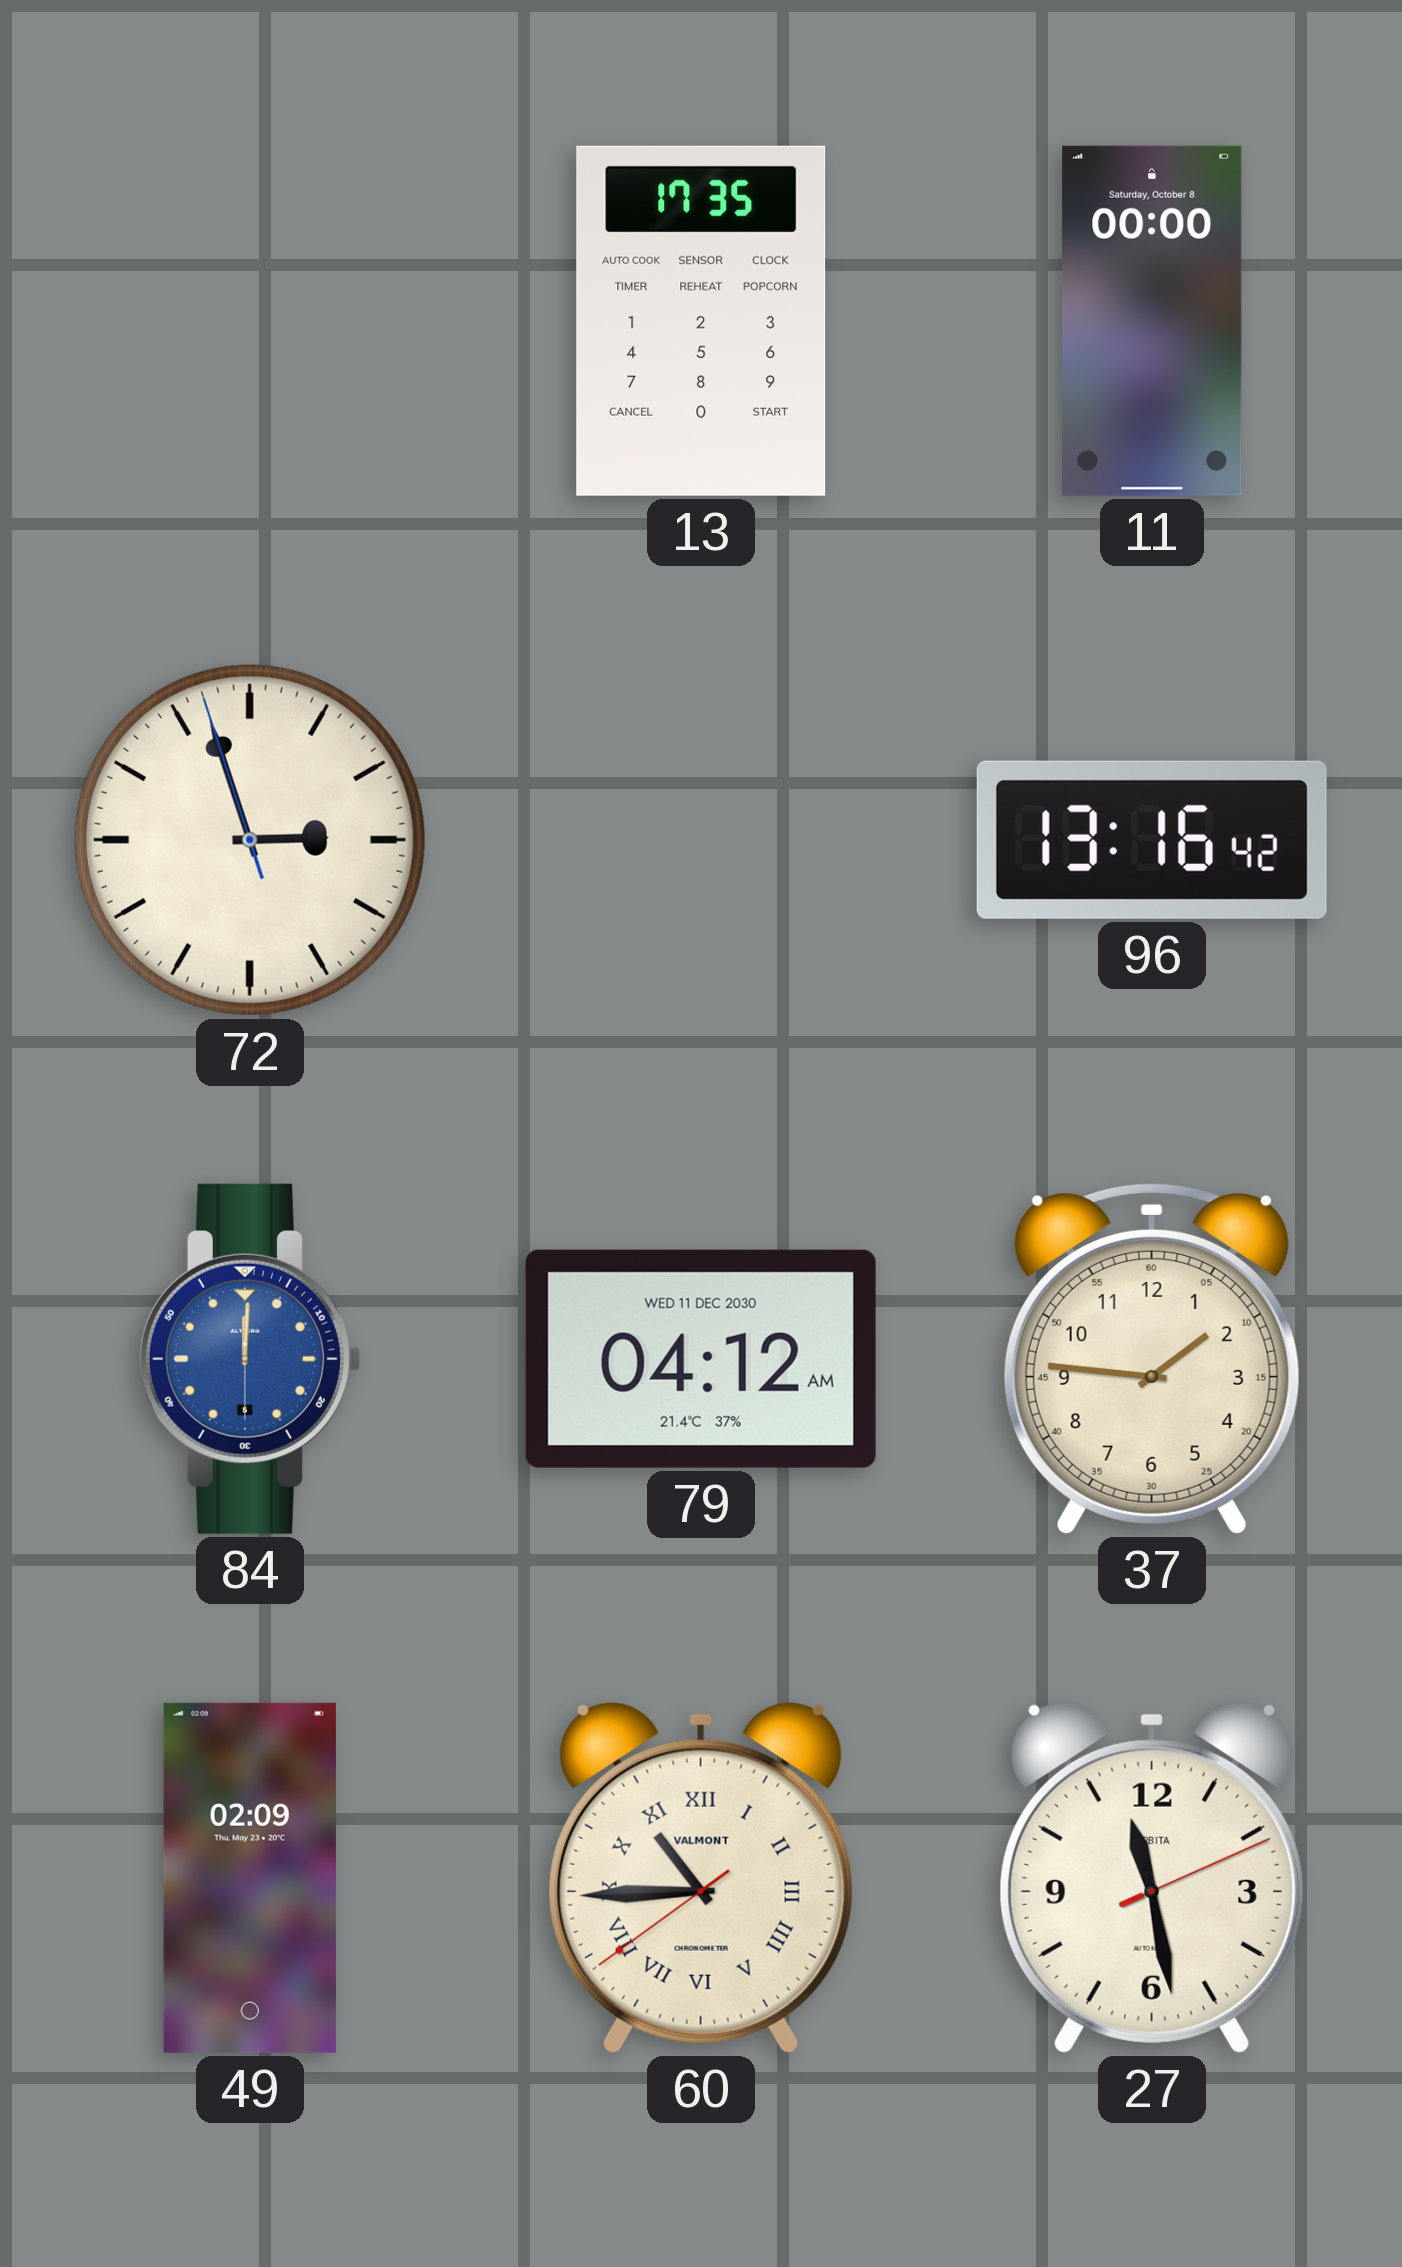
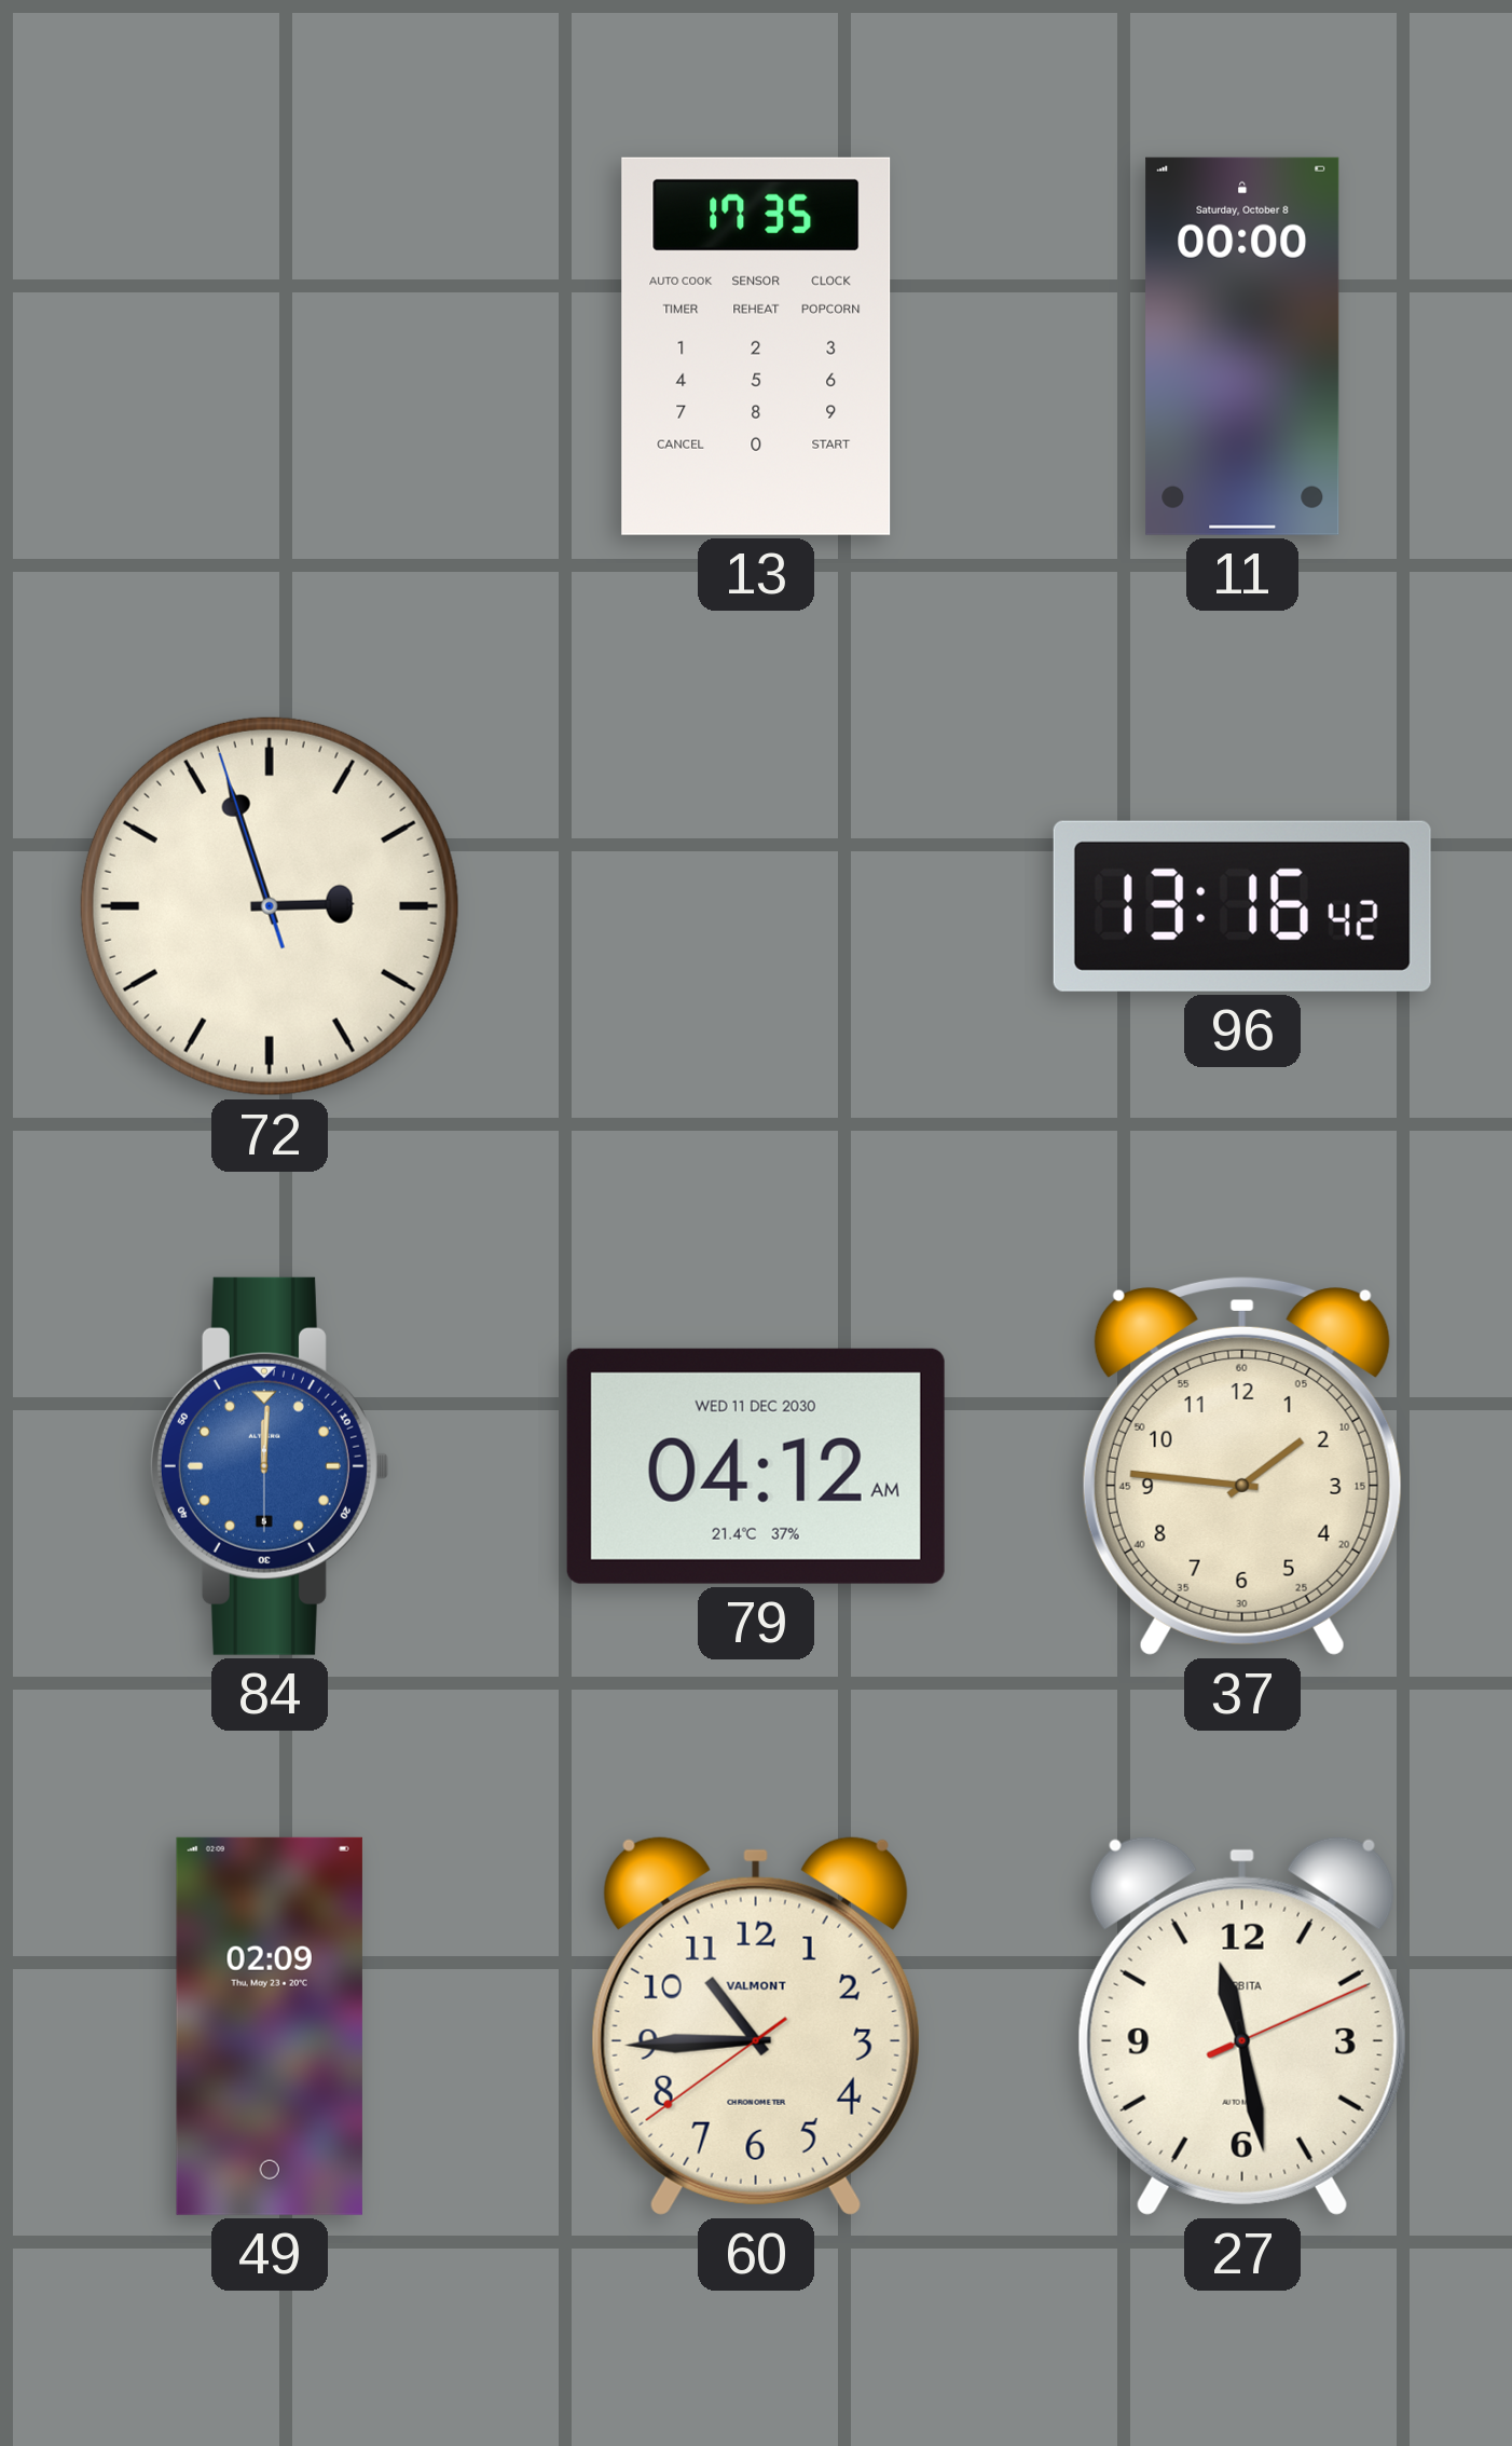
60 numerals: Roman -> Arabic (756, 2025)
